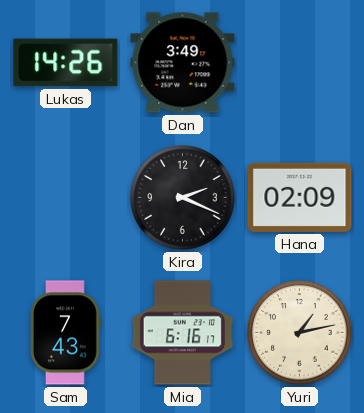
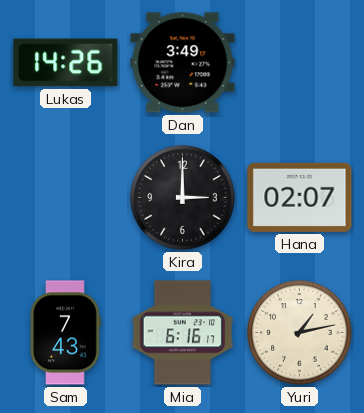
Kira: 2:19 -> 3:00 (183, 198)
Hana: 02:09 -> 02:07 (300, 197)
